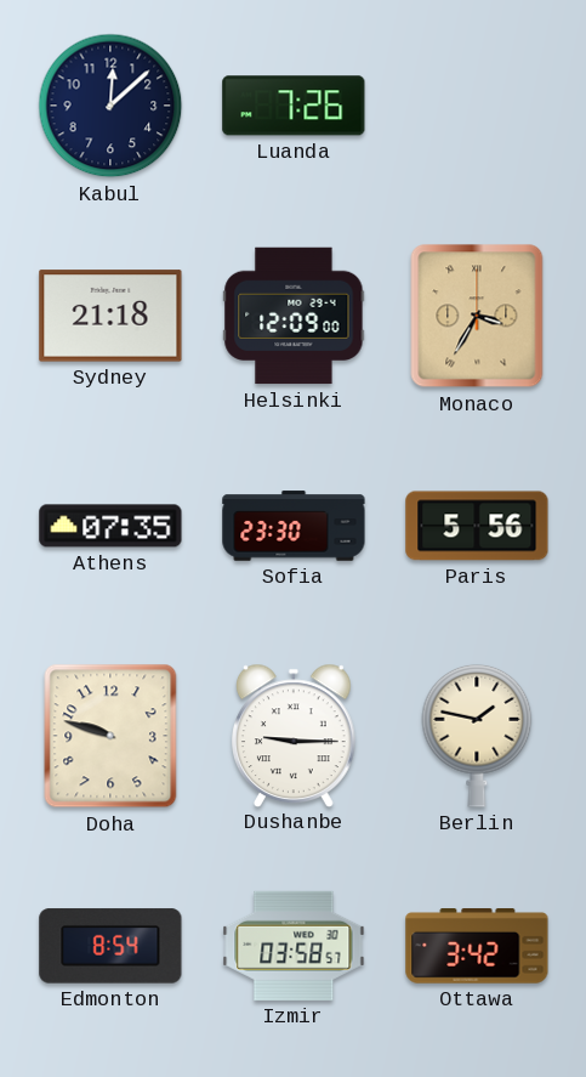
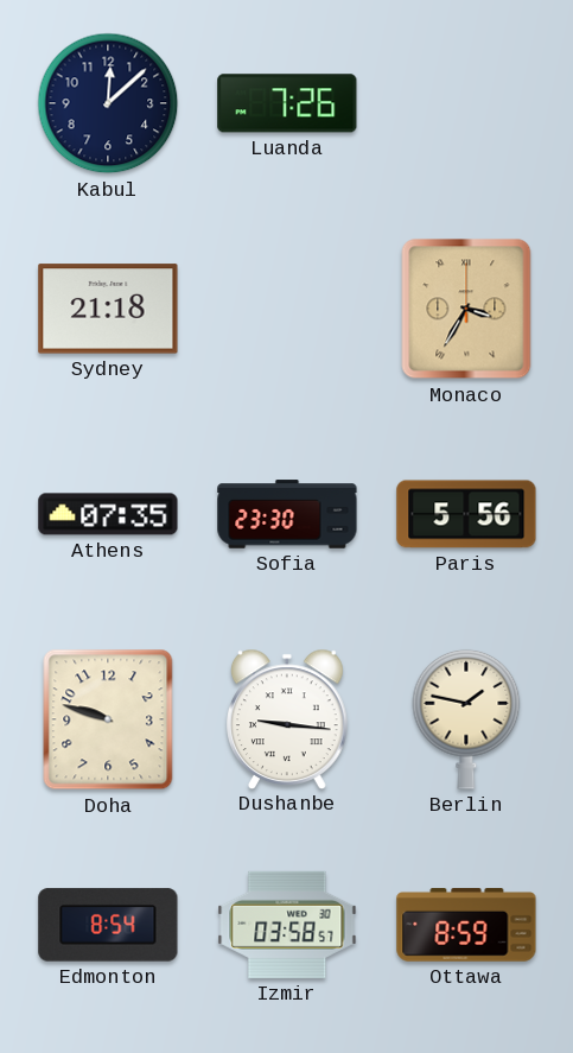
Helsinki: 12:09 -> none (294, 316)
Dushanbe: 9:15 -> 9:16 (288, 718)
Ottawa: 3:42 -> 8:59 (466, 925)
